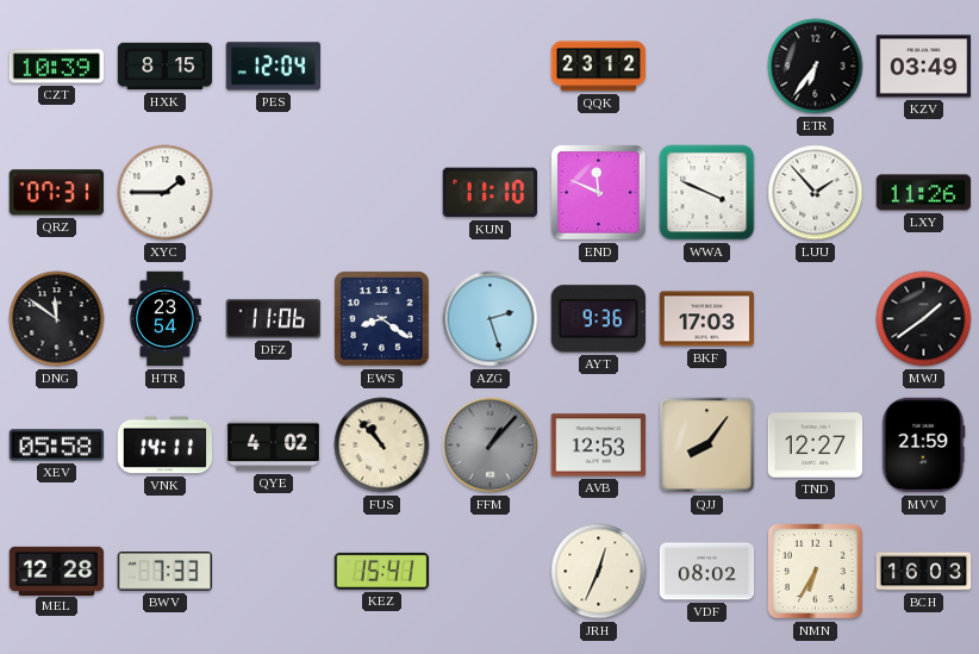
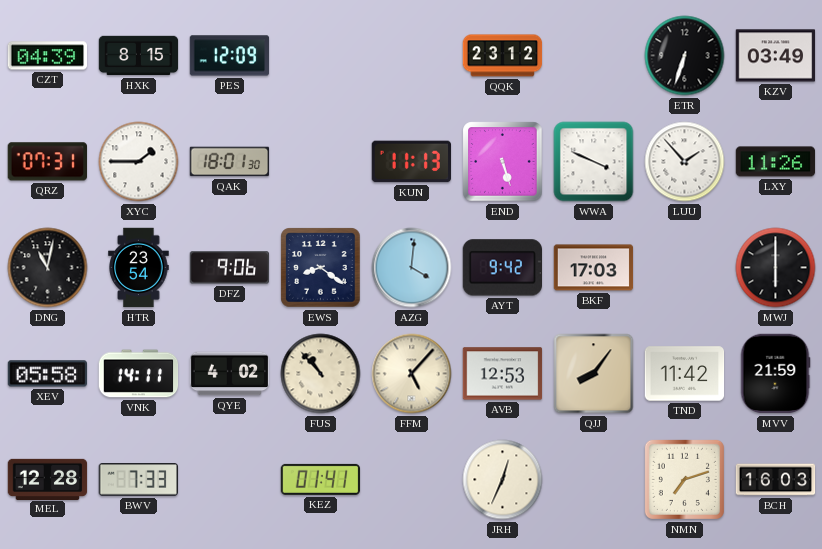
CZT: 10:39 -> 04:39 (48, 56)
PES: 12:04 -> 12:09 (230, 56)
ETR: 6:36 -> 6:33 (685, 56)
QAK: none -> 18:01 (230, 162)
KUN: 11:10 -> 11:13 (412, 162)
END: 11:49 -> 5:27 (503, 162)
DNG: 11:51 -> 11:02 (48, 268)
DFZ: 11:06 -> 9:06 (230, 268)
AZG: 2:27 -> 4:01 (412, 268)
AYT: 9:36 -> 9:42 (502, 268)
MWJ: 1:39 -> 6:00 (776, 268)
FFM: 1:07 -> 5:07 (412, 374)
FFM dial: grey -> cream (412, 374)
TND: 12:27 -> 11:42 (685, 374)
KEZ: 15:41 -> 01:41 (321, 479)
VDF: 08:02 -> none (707, 572)
NMN: 6:35 -> 7:12 (684, 479)
